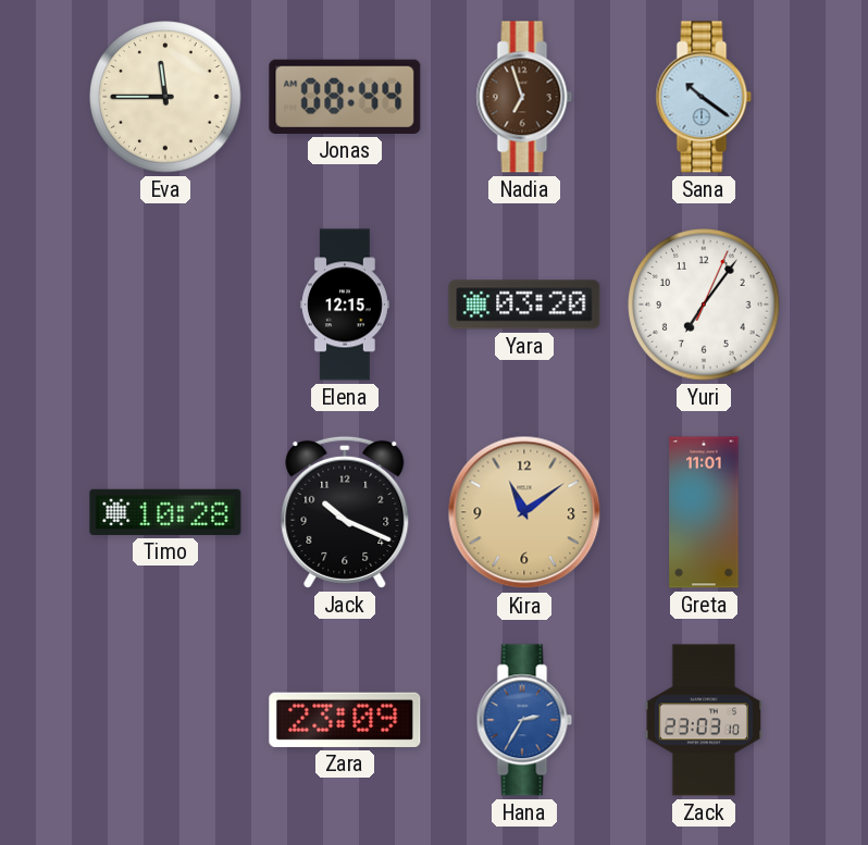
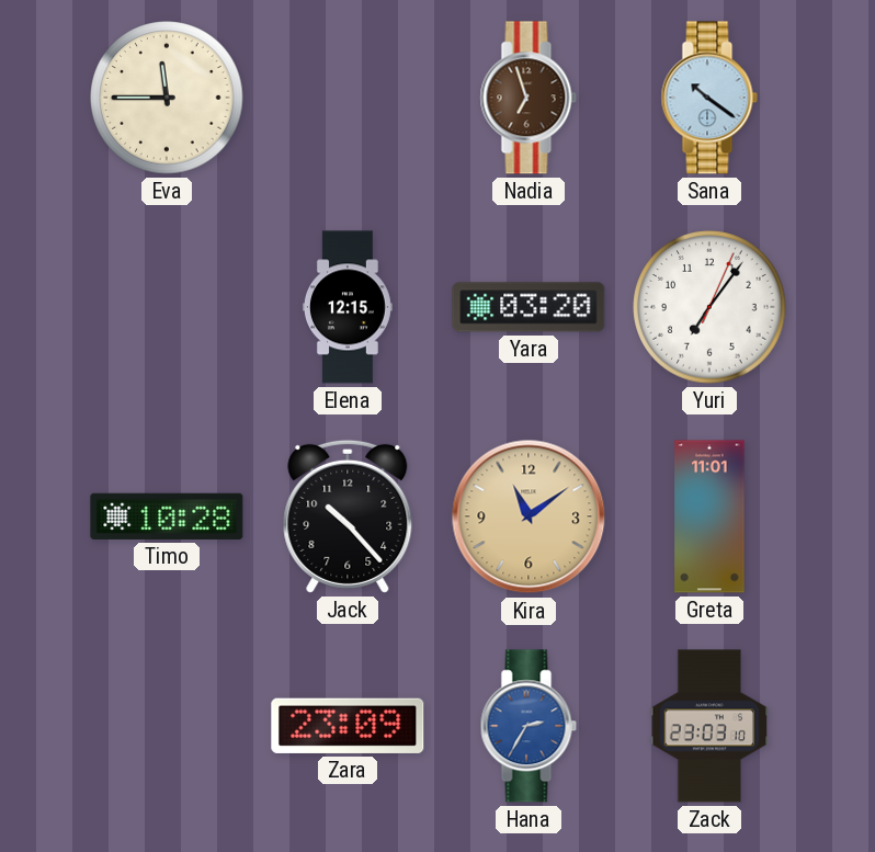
Jonas: 08:44 -> none (345, 97)
Jack: 10:19 -> 10:23 (348, 516)
